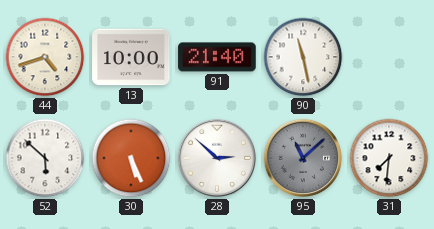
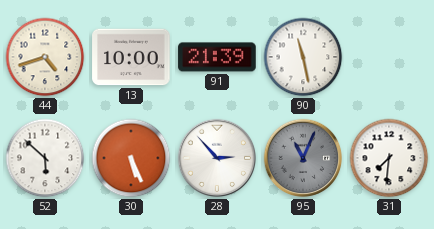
91: 21:40 -> 21:39 (217, 57)
28: 2:52 -> 2:53 (217, 158)
95: 11:08 -> 11:04 (303, 158)
